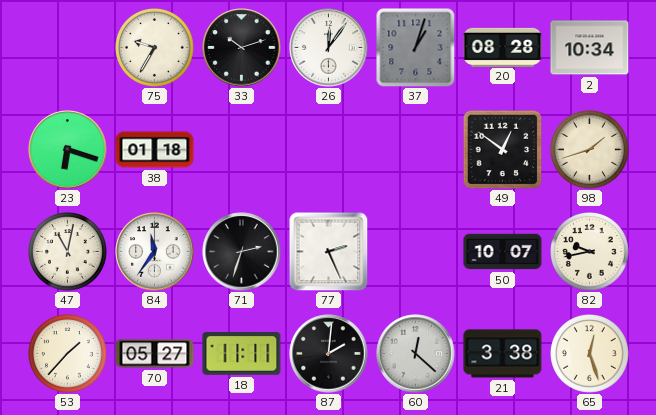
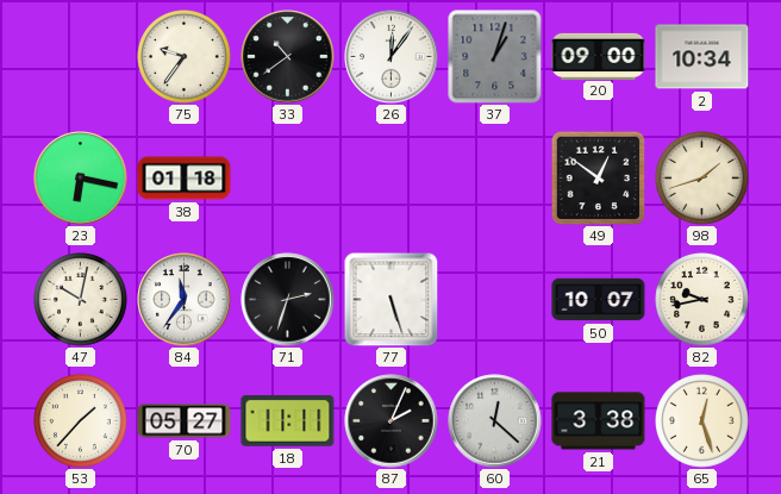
75: 9:35 -> 9:36 (185, 57)
33: 10:12 -> 10:39 (288, 57)
20: 08:28 -> 09:00 (599, 56)
23: 6:18 -> 6:17 (81, 179)
47: 11:02 -> 10:02 (81, 300)
77: 2:26 -> 5:27 (390, 299)
87: 2:01 -> 2:04 (392, 421)
